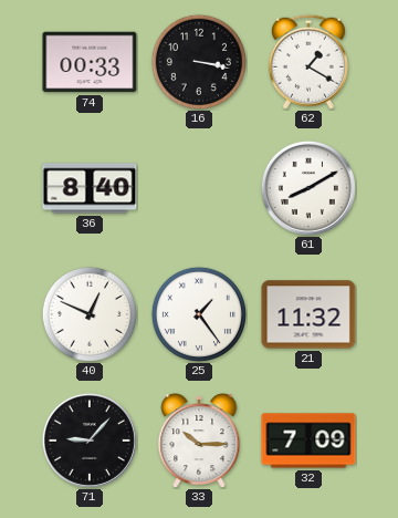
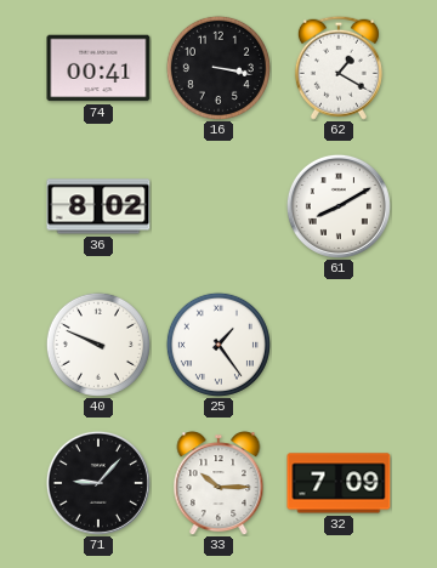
74: 00:33 -> 00:41 (98, 68)
36: 8:40 -> 8:02 (98, 206)
40: 12:49 -> 9:49 (98, 345)
21: 11:32 -> none (308, 314)
